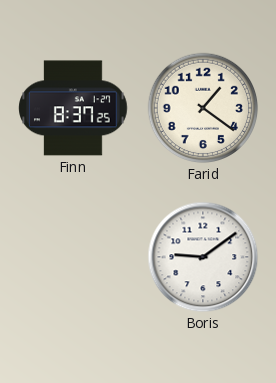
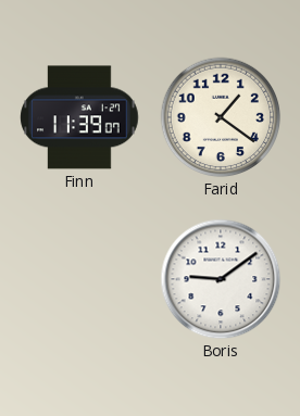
Finn: 8:37 -> 11:39 (79, 117)
